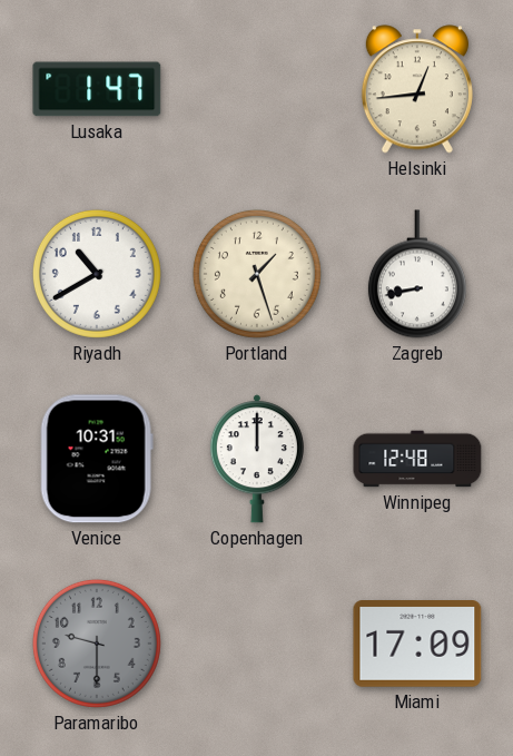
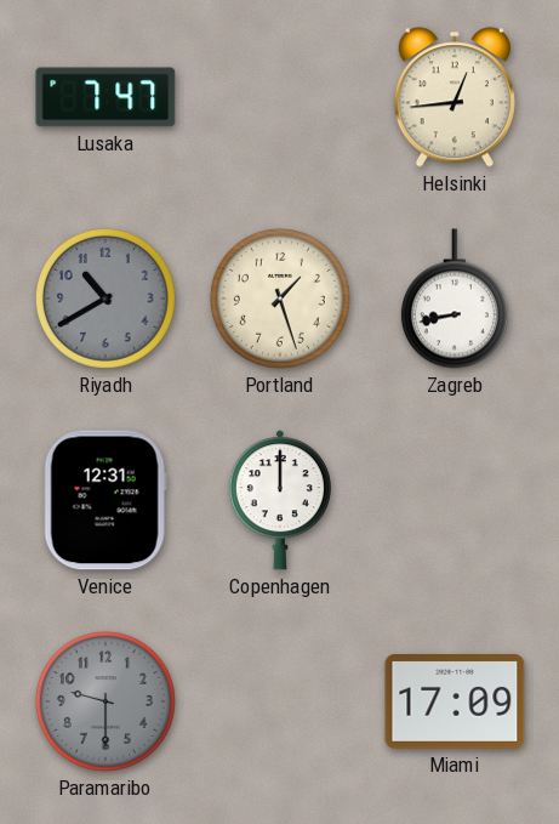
Lusaka: 1:47 -> 7:47 (105, 97)
Riyadh dial: white -> grey (105, 299)
Venice: 10:31 -> 12:31 (105, 500)
Winnipeg: 12:48 -> none (417, 459)
